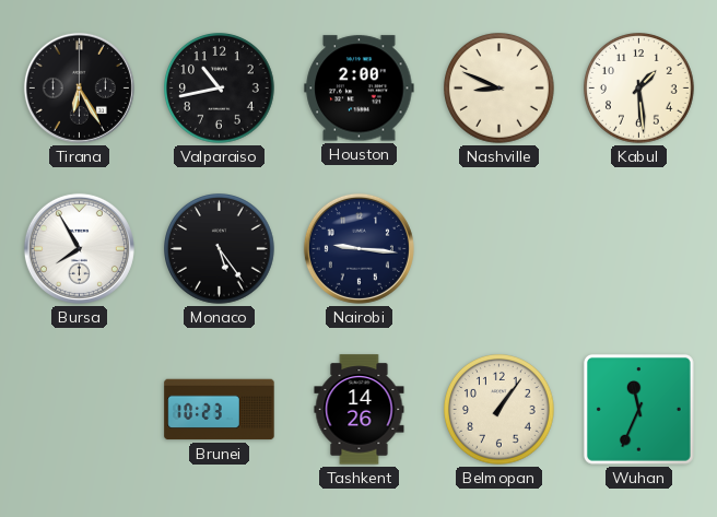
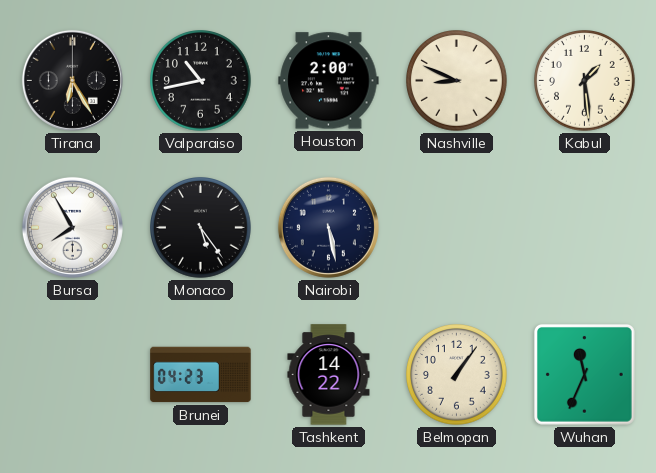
Nairobi: 9:16 -> 5:28 (328, 227)
Brunei: 10:23 -> 04:23 (201, 375)
Tashkent: 14:26 -> 14:22 (329, 375)
